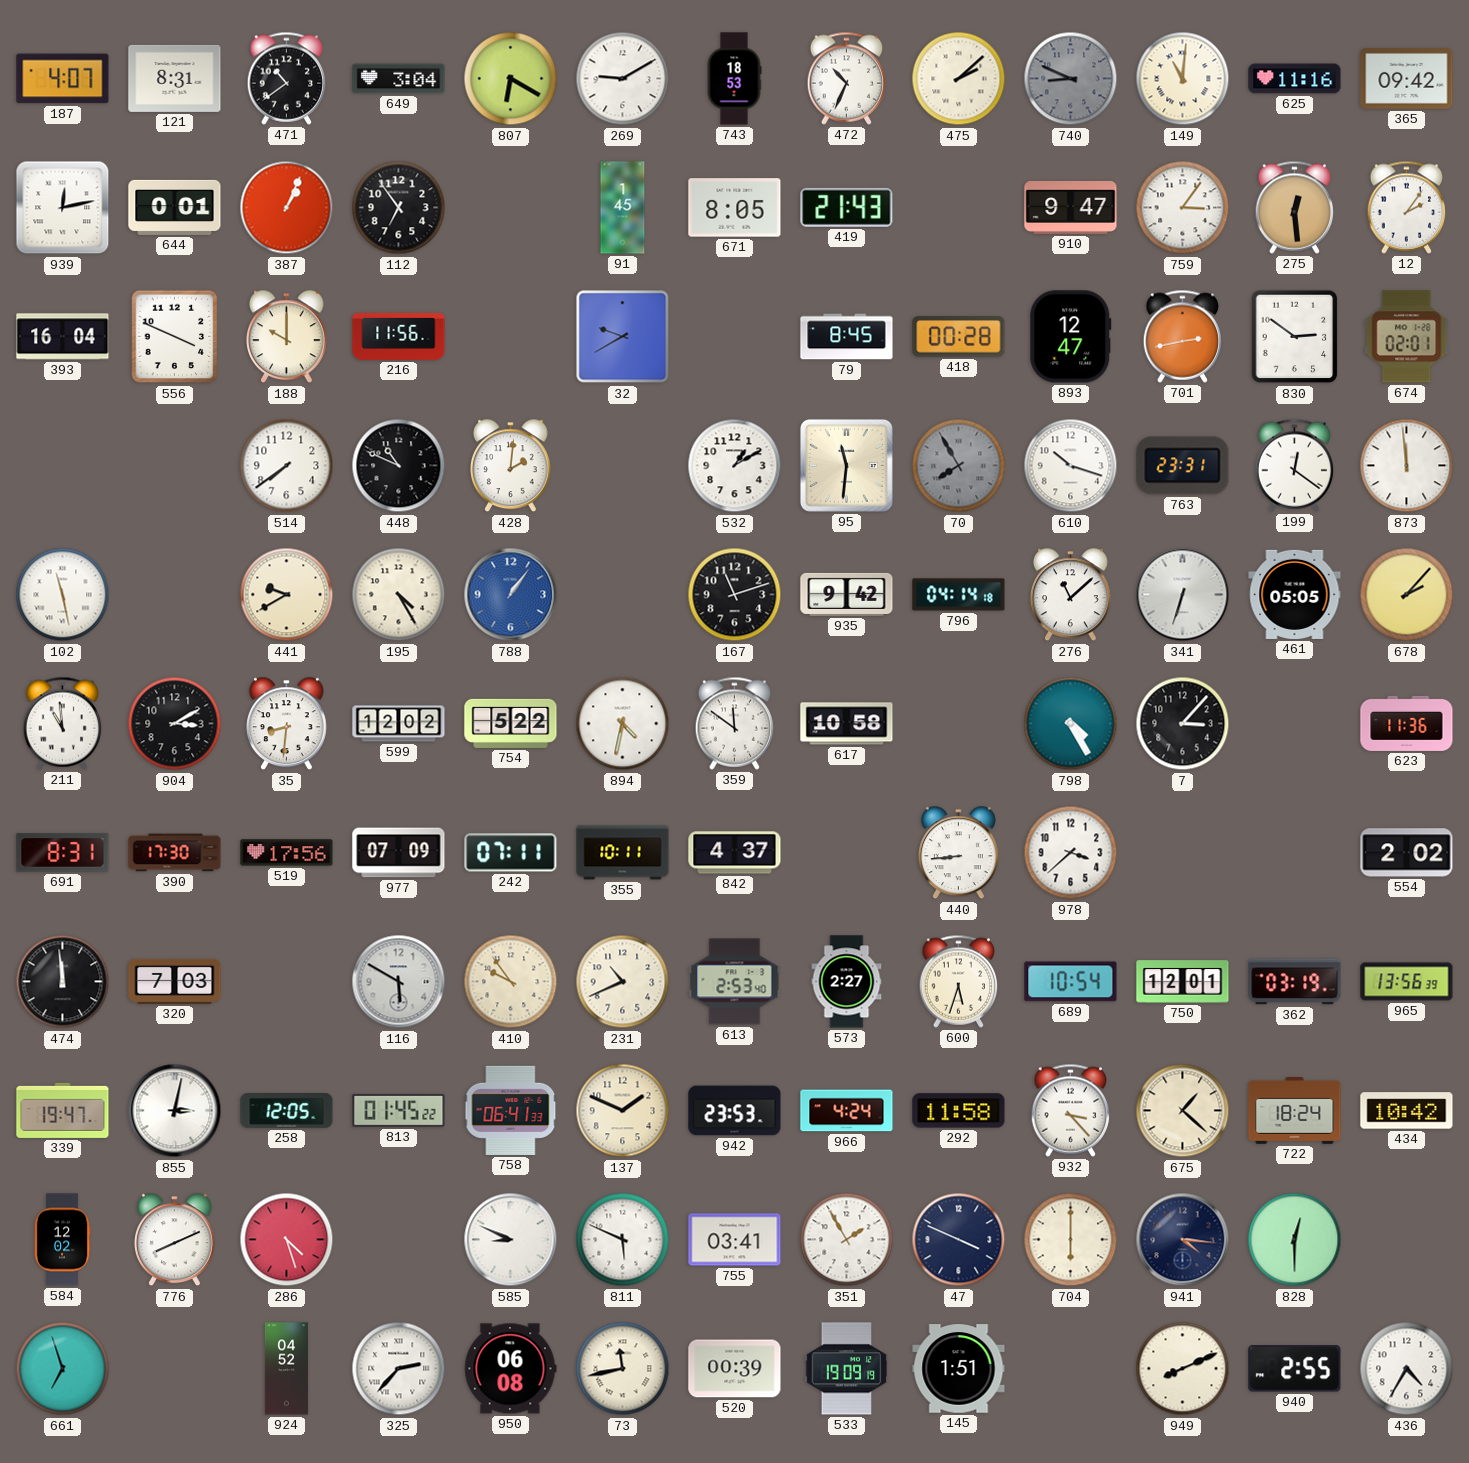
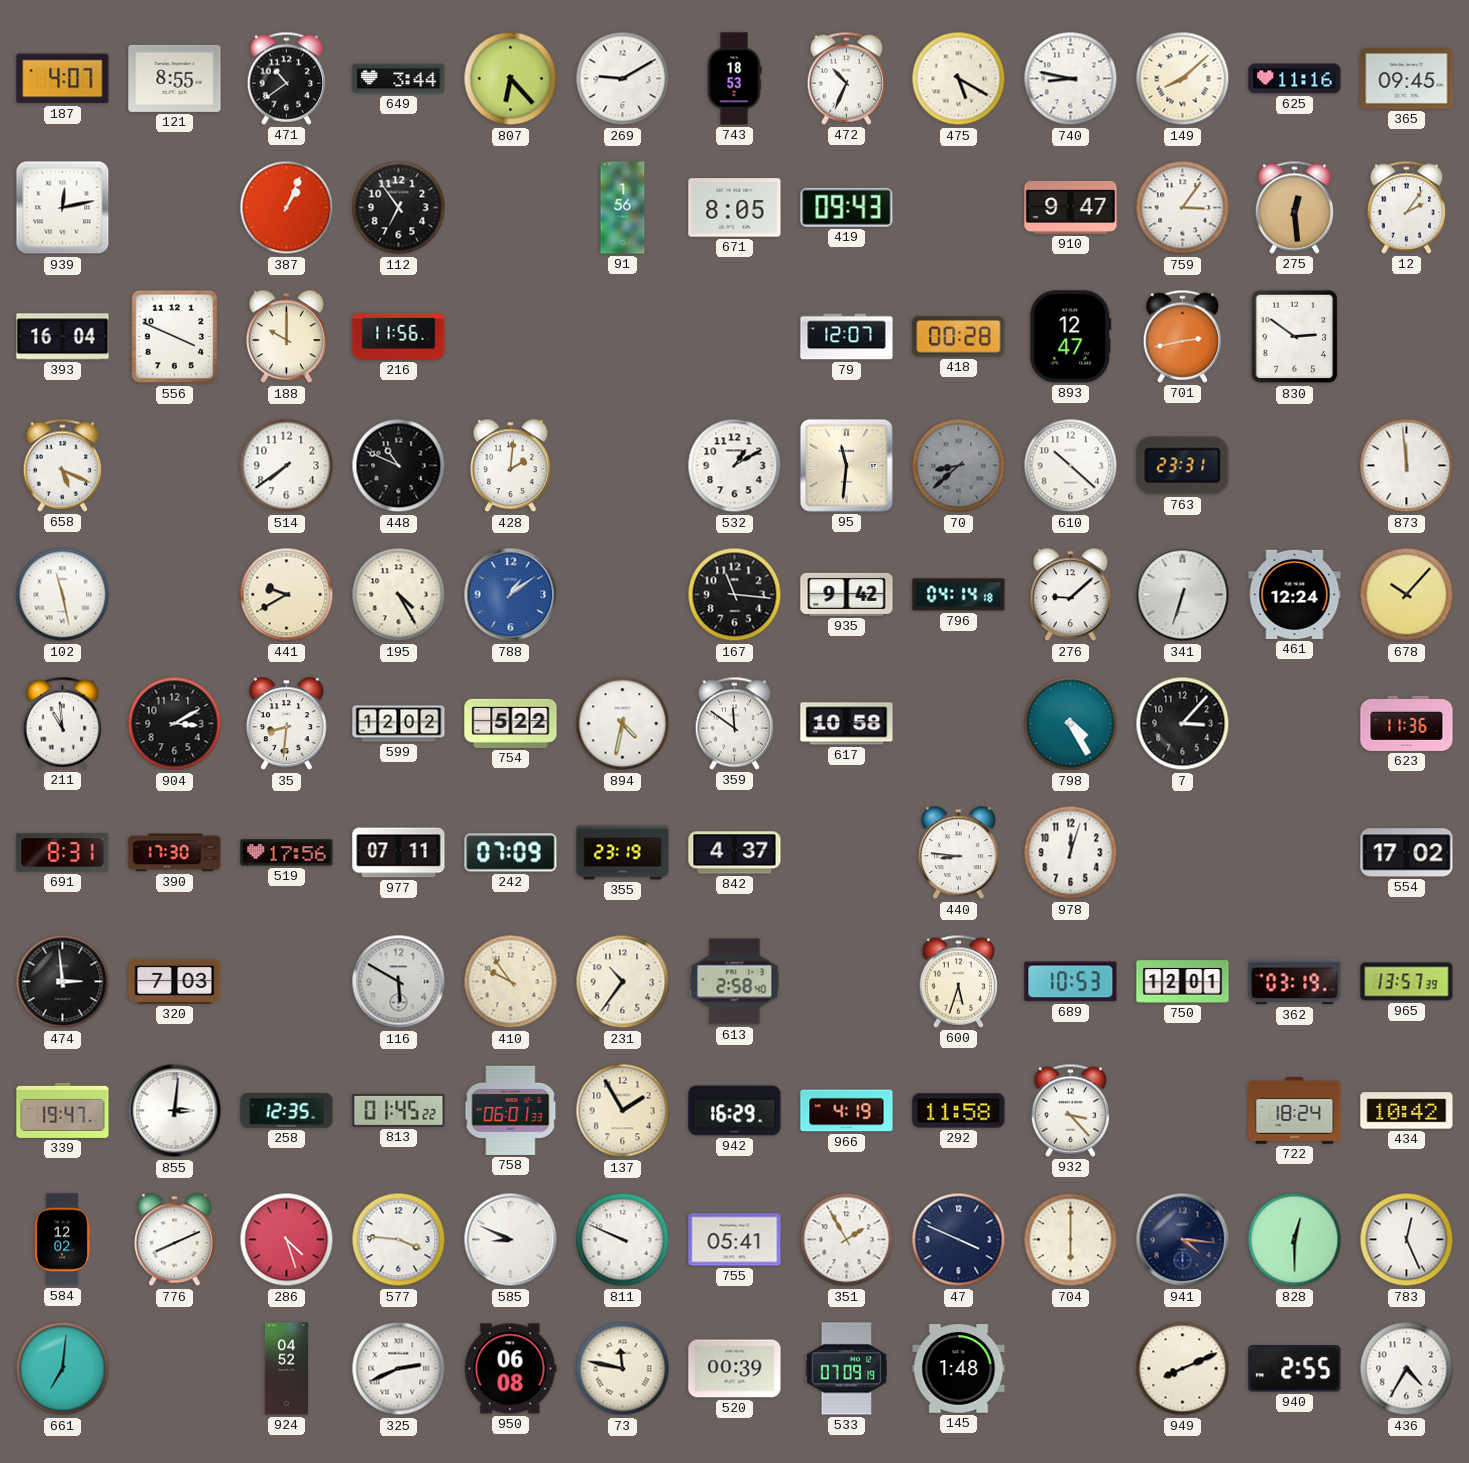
121: 8:31 -> 8:55 (175, 78)
649: 3:04 -> 3:44 (399, 79)
807: 6:20 -> 6:23 (511, 79)
475: 2:08 -> 5:20 (959, 79)
740: 8:49 -> 8:47 (1071, 79)
740 dial: grey -> white (1071, 79)
149: 11:01 -> 8:08 (1183, 79)
365: 09:42 -> 09:45 (1407, 79)
644: 0:01 -> none (175, 207)
91: 1:45 -> 1:56 (623, 208)
419: 21:43 -> 09:43 (847, 207)
32: 9:40 -> none (623, 337)
79: 8:45 -> 12:07 (847, 337)
674: 02:01 -> none (1407, 337)
658: none -> 5:19 (63, 465)
70: 7:55 -> 8:38 (959, 466)
610: 10:18 -> 10:22 (1071, 466)
199: 12:21 -> none (1295, 465)
788: 1:06 -> 1:09 (511, 595)
167: 11:12 -> 11:16 (735, 595)
276: 11:08 -> 9:08 (1070, 595)
461: 05:05 -> 12:24 (1295, 594)
678: 2:07 -> 10:07 (1407, 595)
977: 07:09 -> 07:11 (399, 853)
242: 07:11 -> 07:09 (511, 853)
355: 10:11 -> 23:19 (623, 853)
440: 8:44 -> 8:46 (958, 853)
978: 3:38 -> 12:03 (1071, 853)
554: 2:02 -> 17:02 (1407, 853)
474: 11:59 -> 2:59 (63, 982)
231: 10:41 -> 10:36 (623, 982)
613: 2:53 -> 2:58 (735, 982)
573: 2:27 -> none (847, 982)
689: 10:54 -> 10:53 (1071, 982)
965: 13:56 -> 13:57 (1407, 982)
855: 3:02 -> 3:01 (175, 1111)
258: 12:05 -> 12:35 (287, 1111)
758: 06:41 -> 06:01 (511, 1110)
137: 1:49 -> 1:55 (623, 1111)
942: 23:53 -> 16:29 (735, 1111)
966: 4:24 -> 4:19 (847, 1111)
675: 1:22 -> none (1183, 1111)
577: none -> 3:46 (399, 1240)
811: 5:49 -> 9:49 (623, 1240)
755: 03:41 -> 05:41 (735, 1240)
783: none -> 12:26 (1407, 1240)
661: 6:57 -> 7:01 (63, 1369)
325: 2:37 -> 2:41 (399, 1369)
73: 11:43 -> 11:47 (623, 1369)
533: 19:09 -> 07:09 (847, 1369)
145: 1:51 -> 1:48 (959, 1369)
